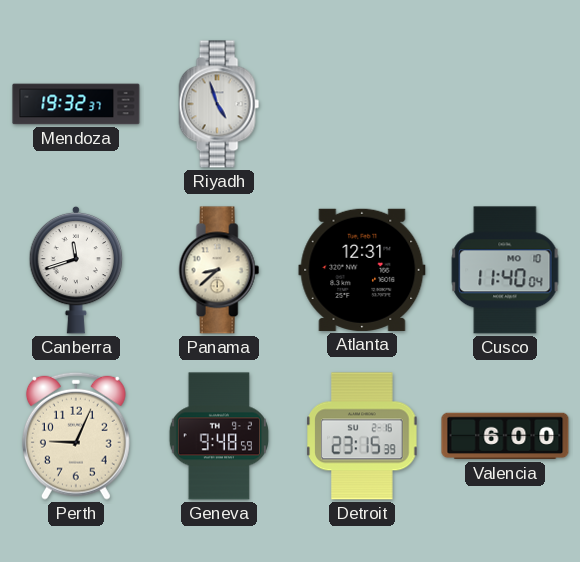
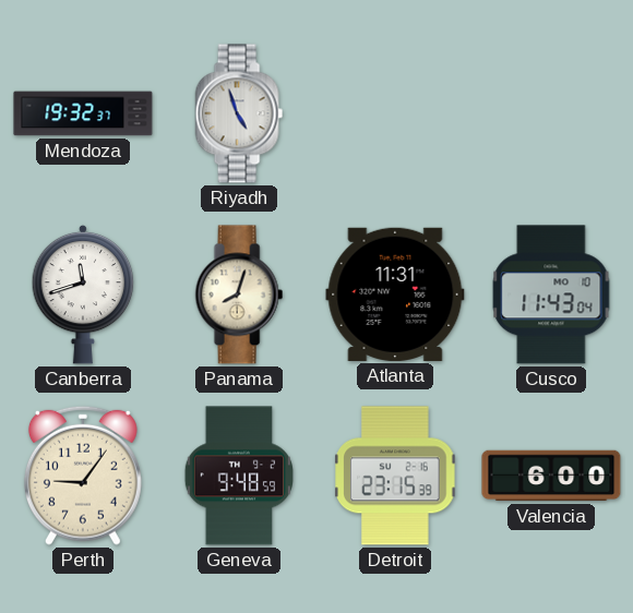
Panama: 8:38 -> 8:03 (239, 295)
Atlanta: 12:31 -> 11:31 (395, 295)
Cusco: 11:40 -> 11:43 (551, 295)
Perth: 9:04 -> 9:06 (83, 476)
